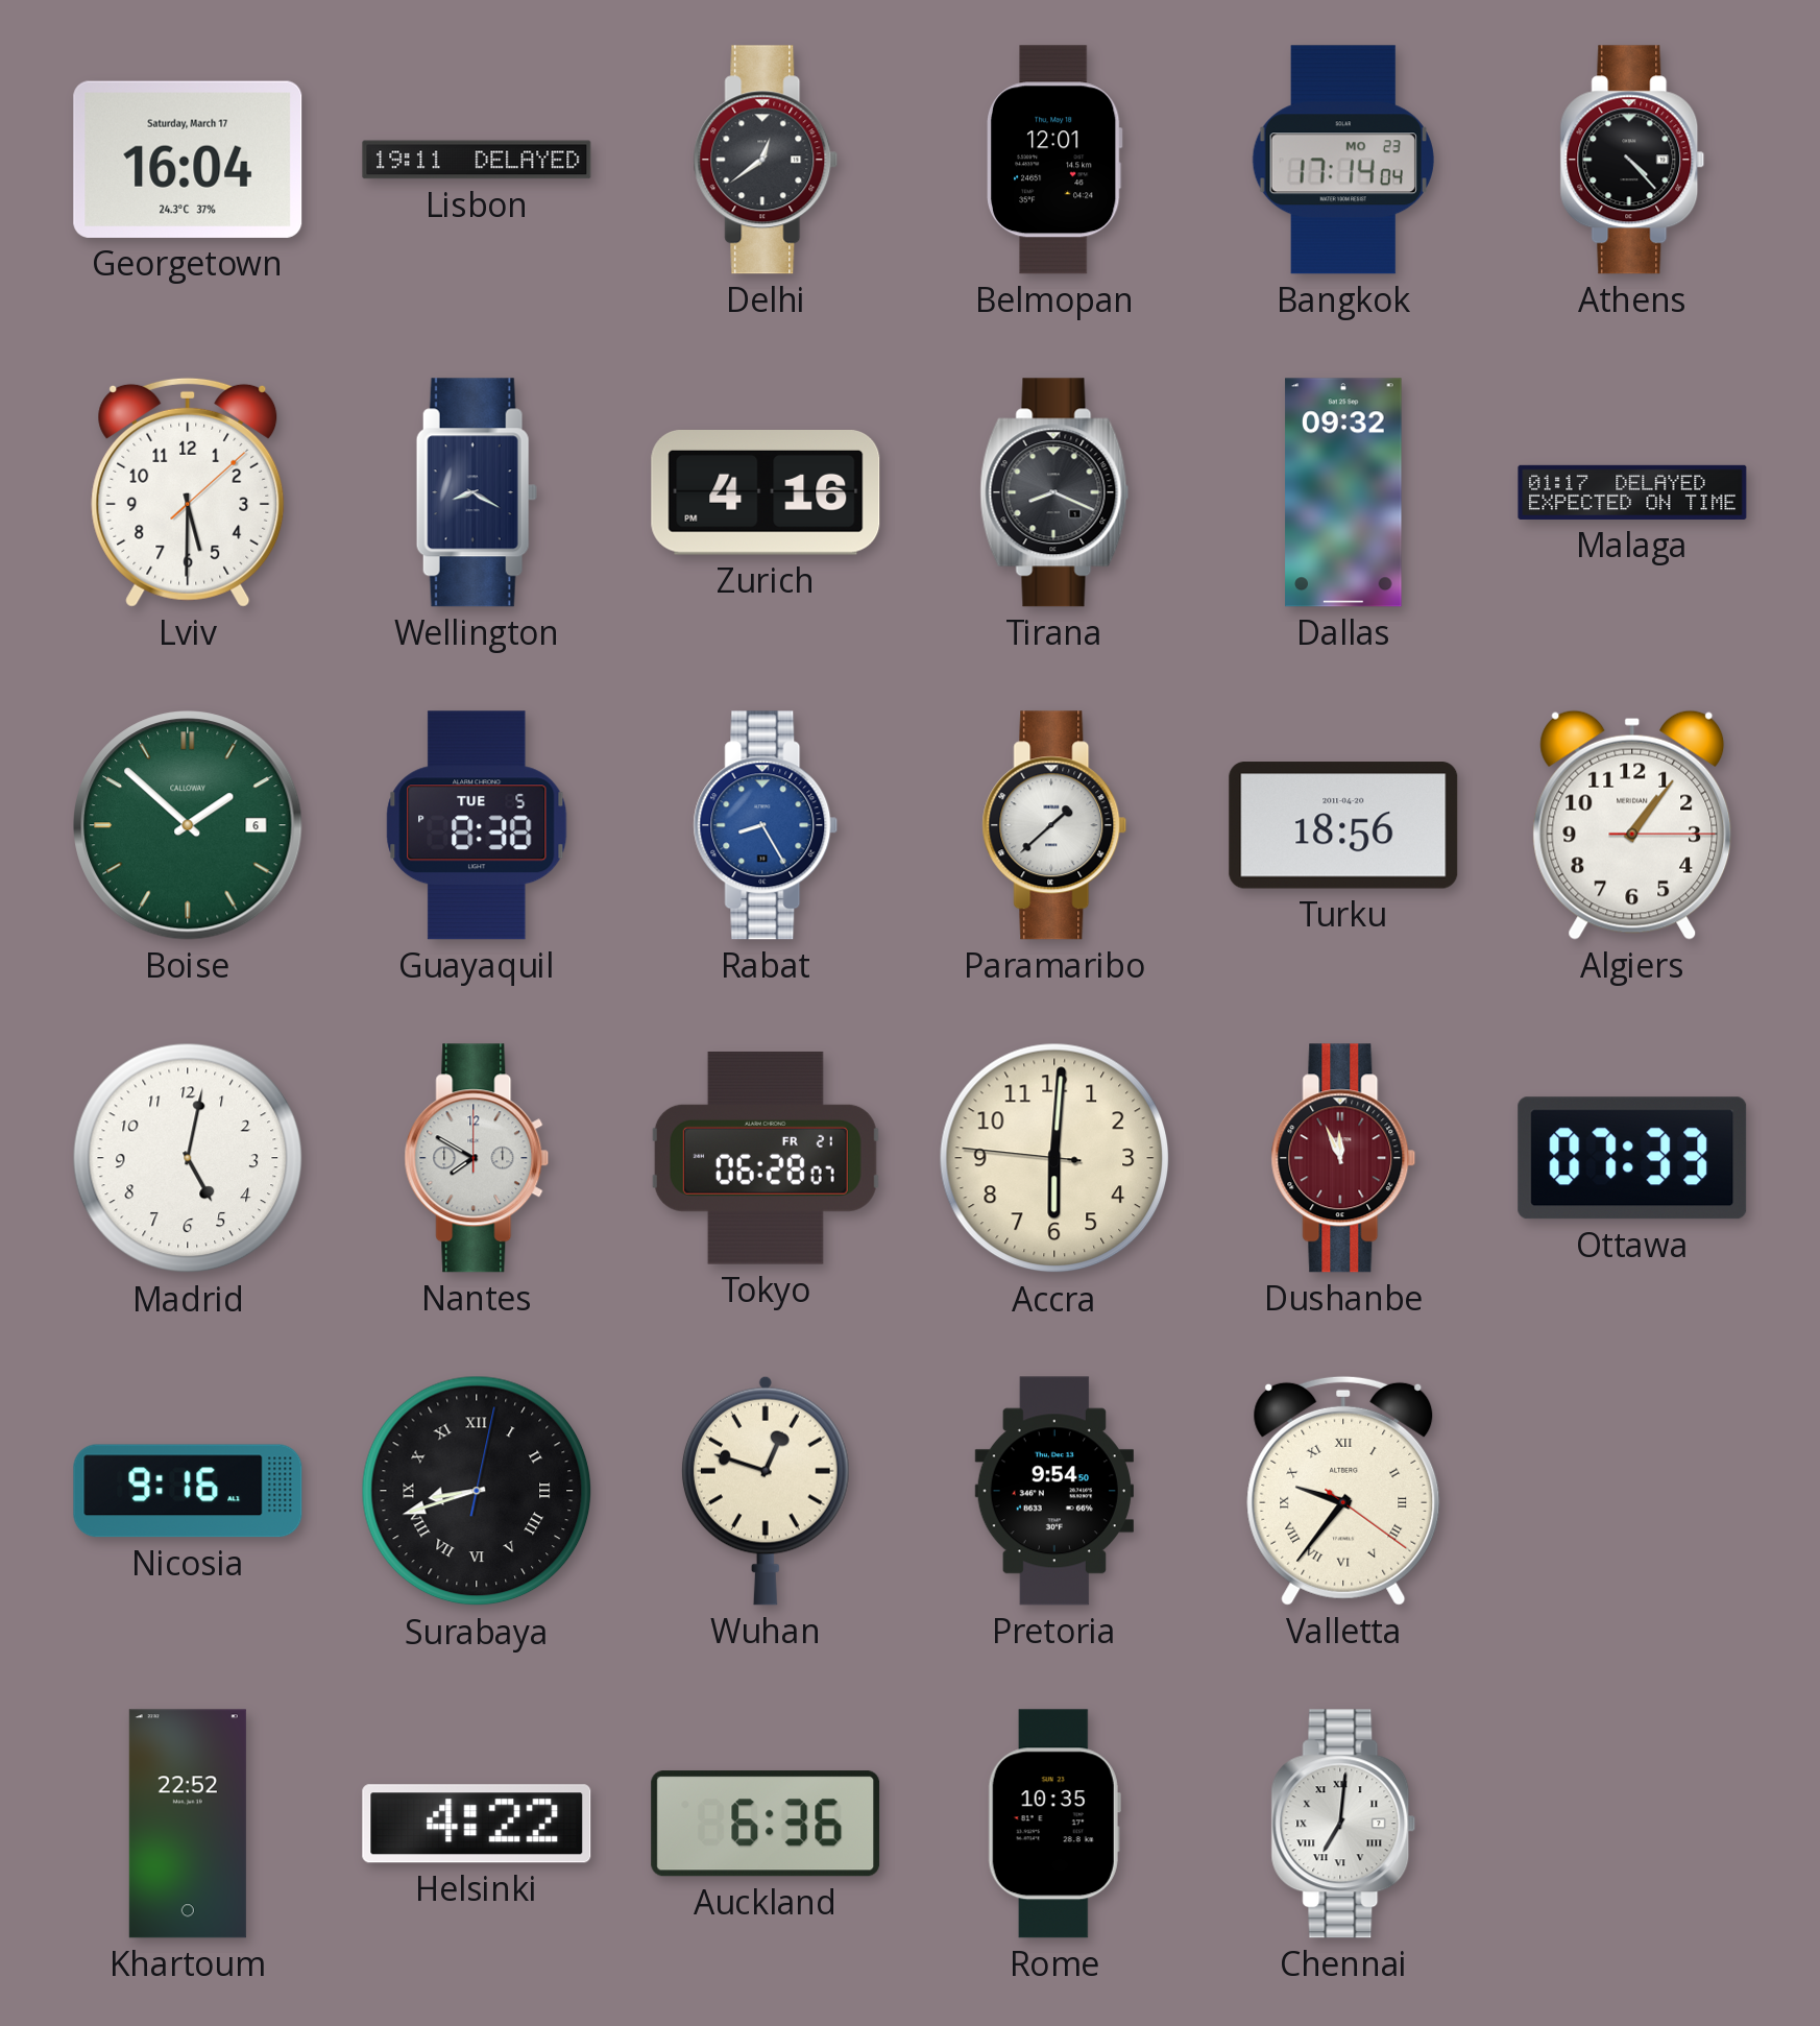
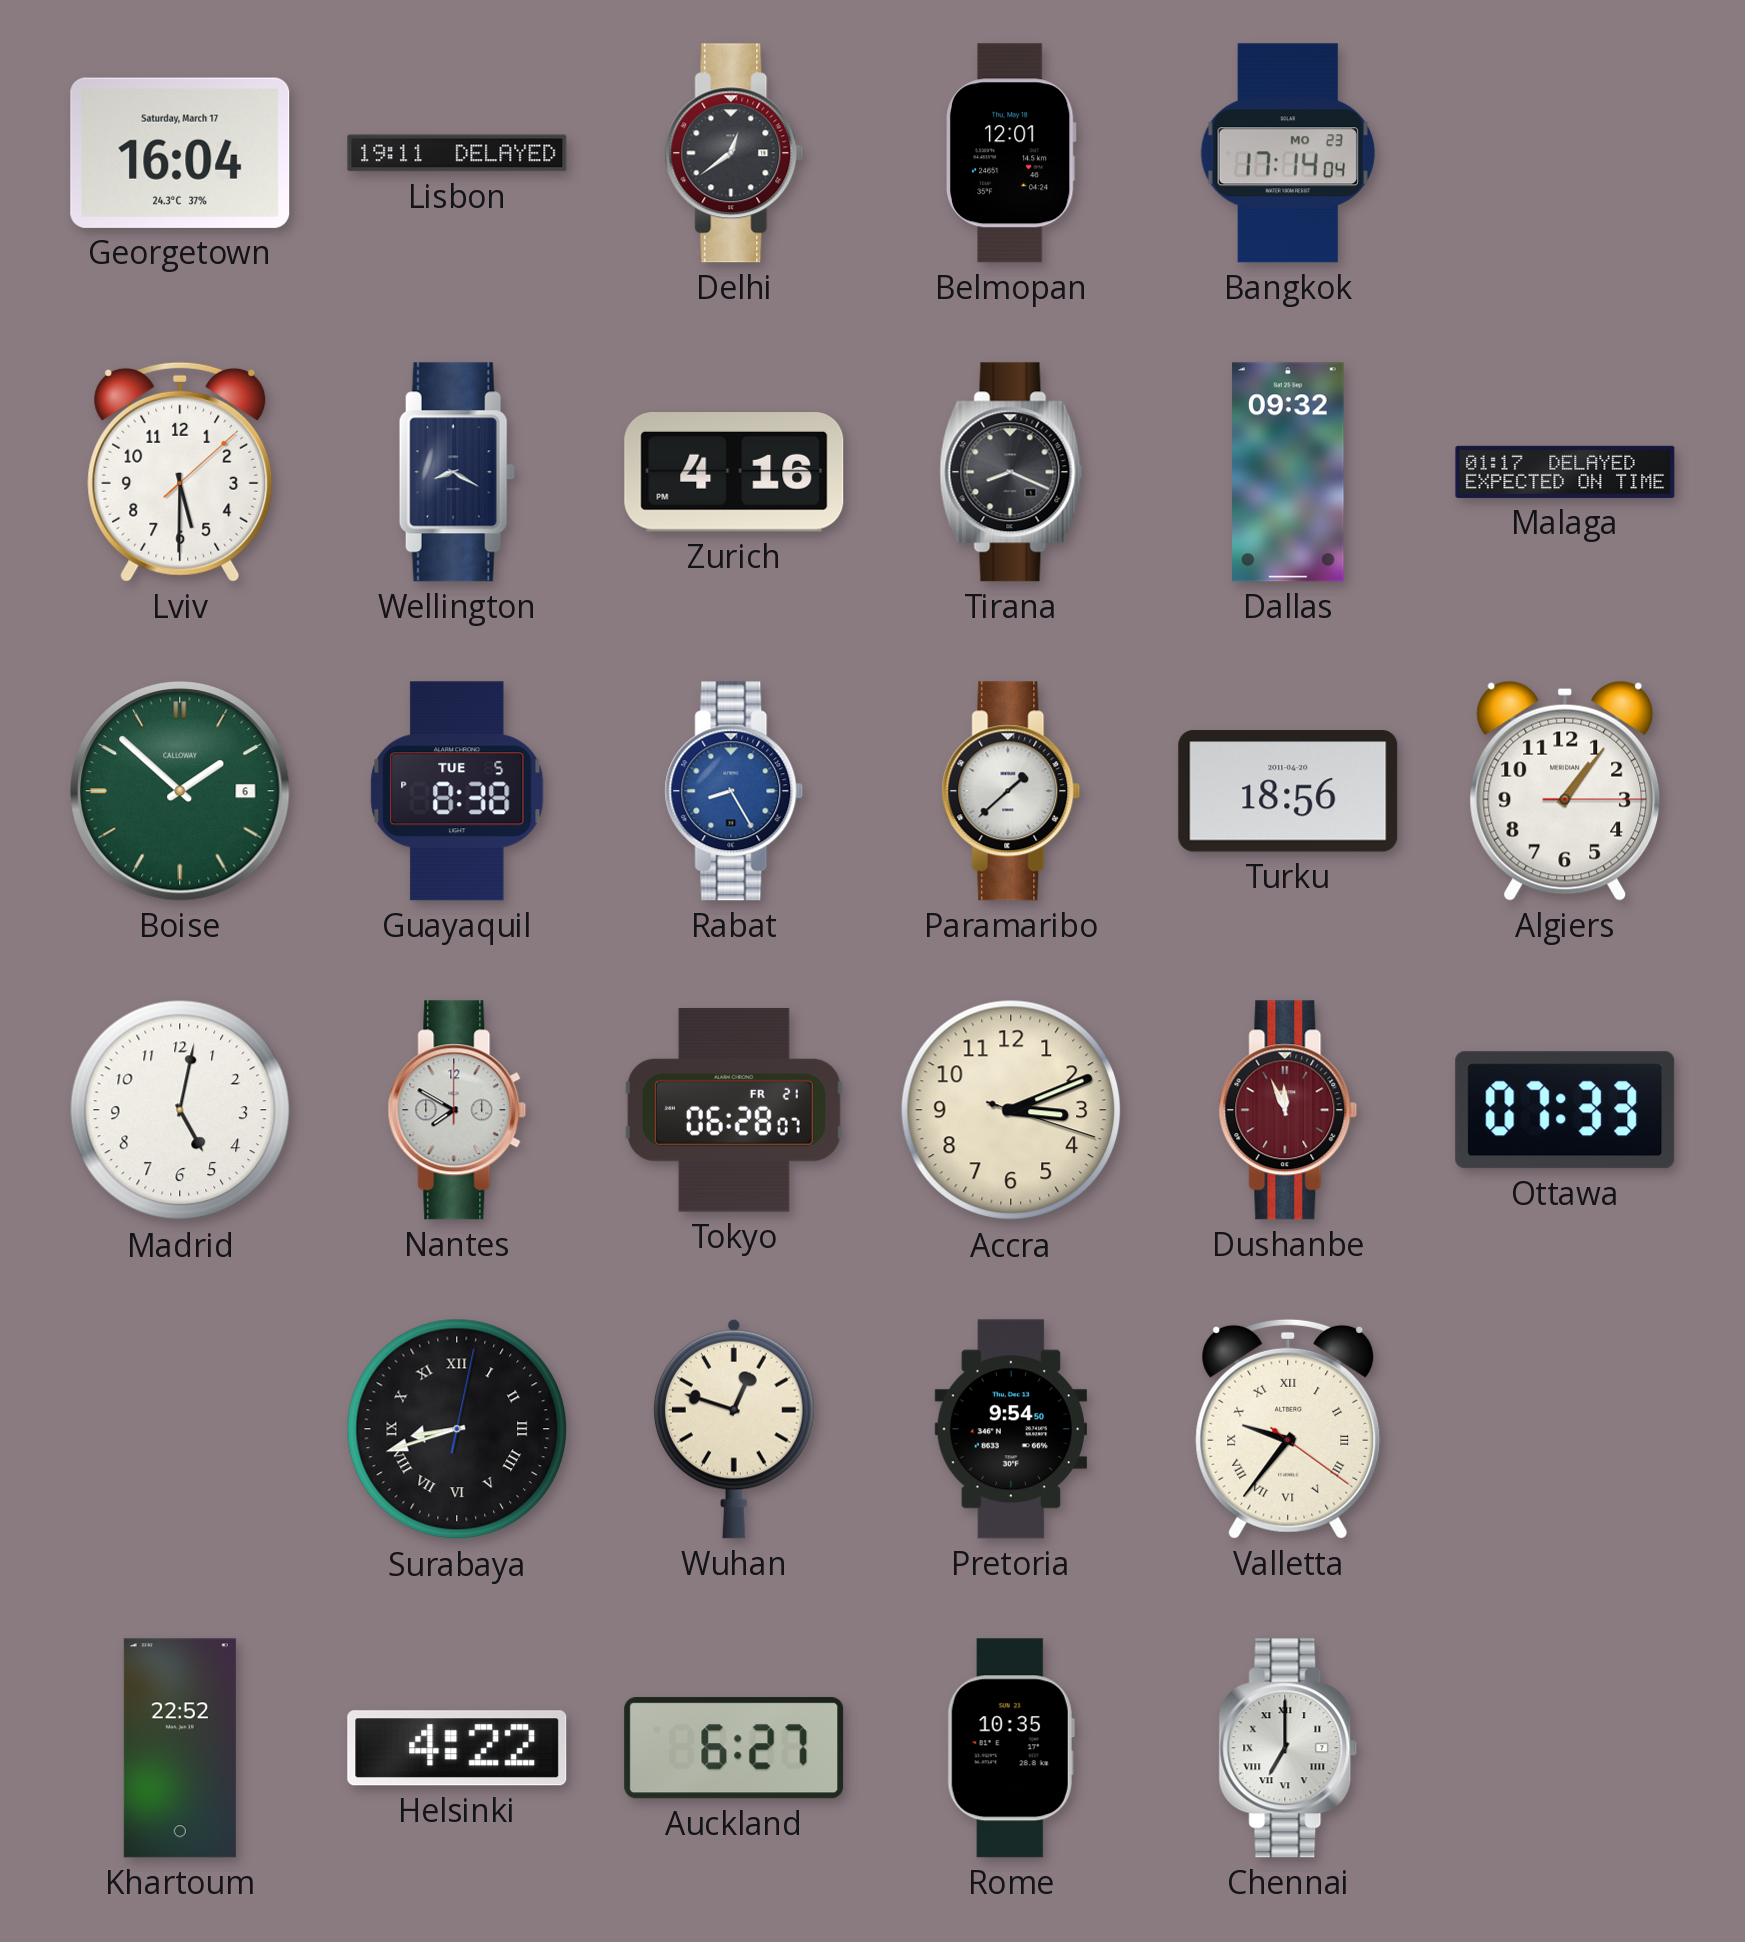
Athens: 4:23 -> none (1632, 160)
Accra: 6:00 -> 3:11 (1011, 1110)
Nicosia: 9:16 -> none (188, 1491)
Auckland: 6:36 -> 6:27 (734, 1748)
Chennai: 7:01 -> 7:00 (1288, 1748)
